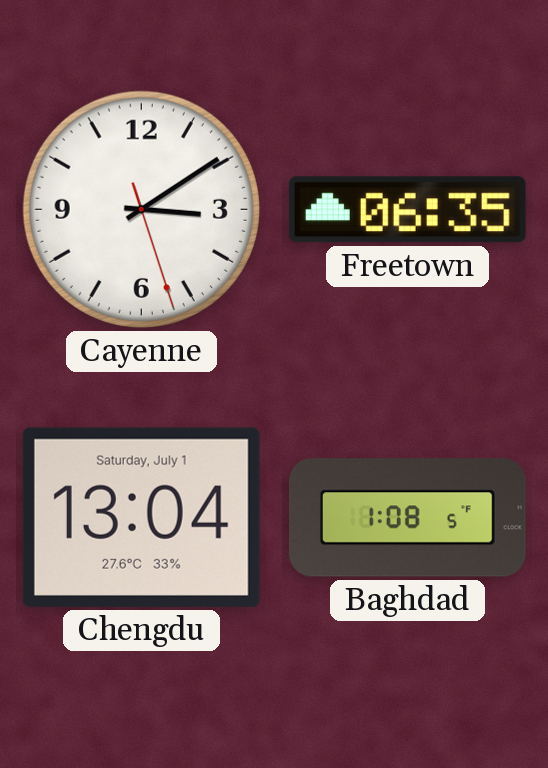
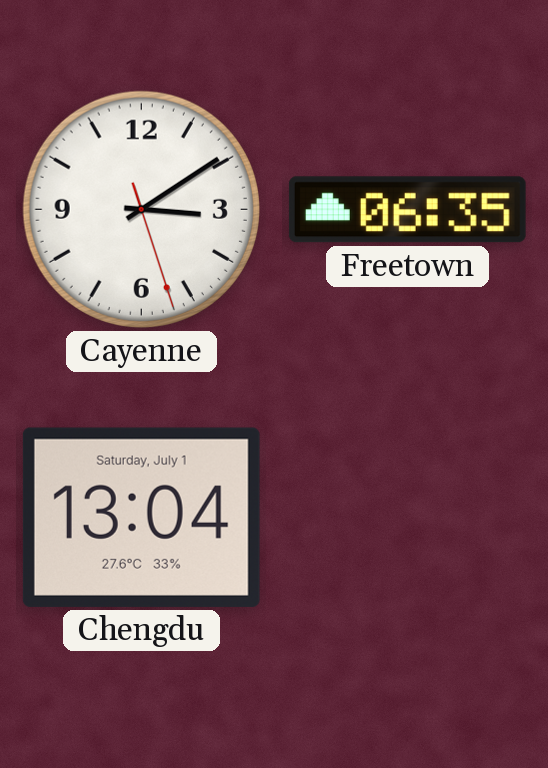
Baghdad: 1:08 -> none (407, 518)
